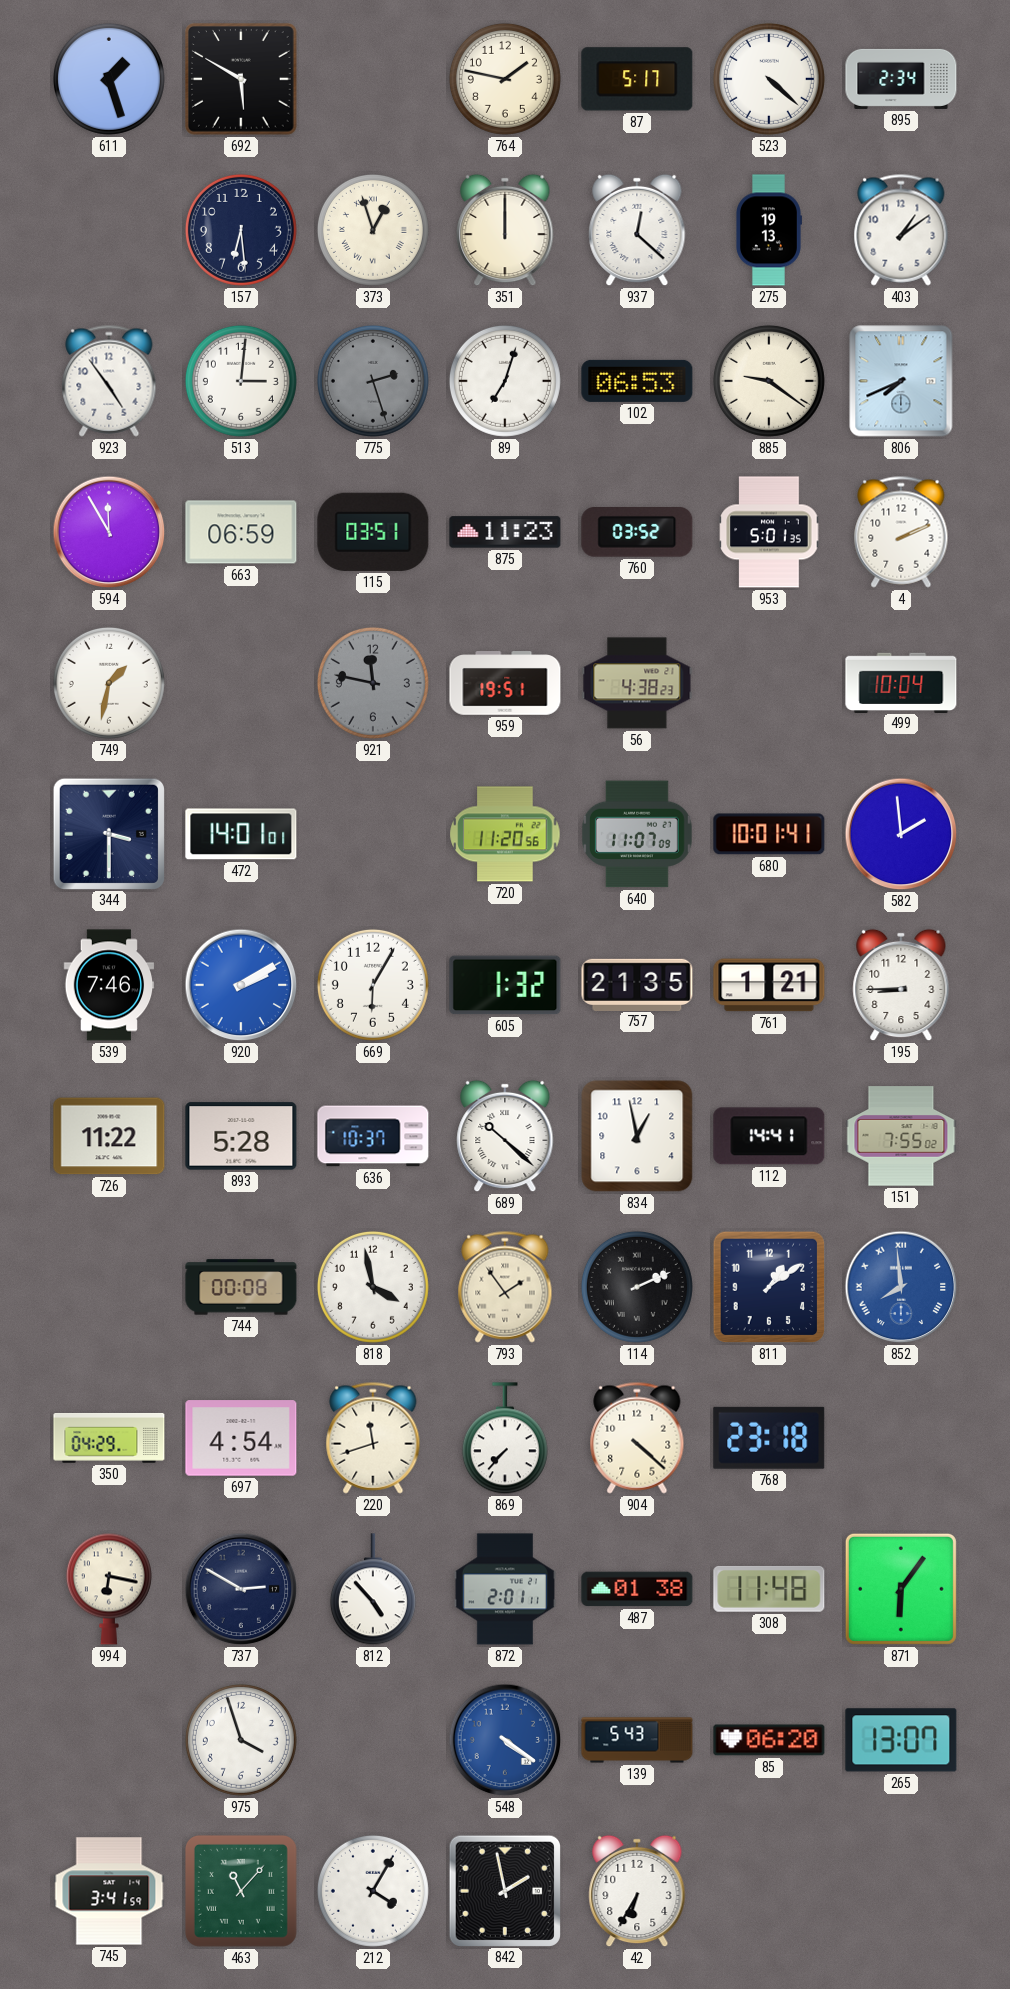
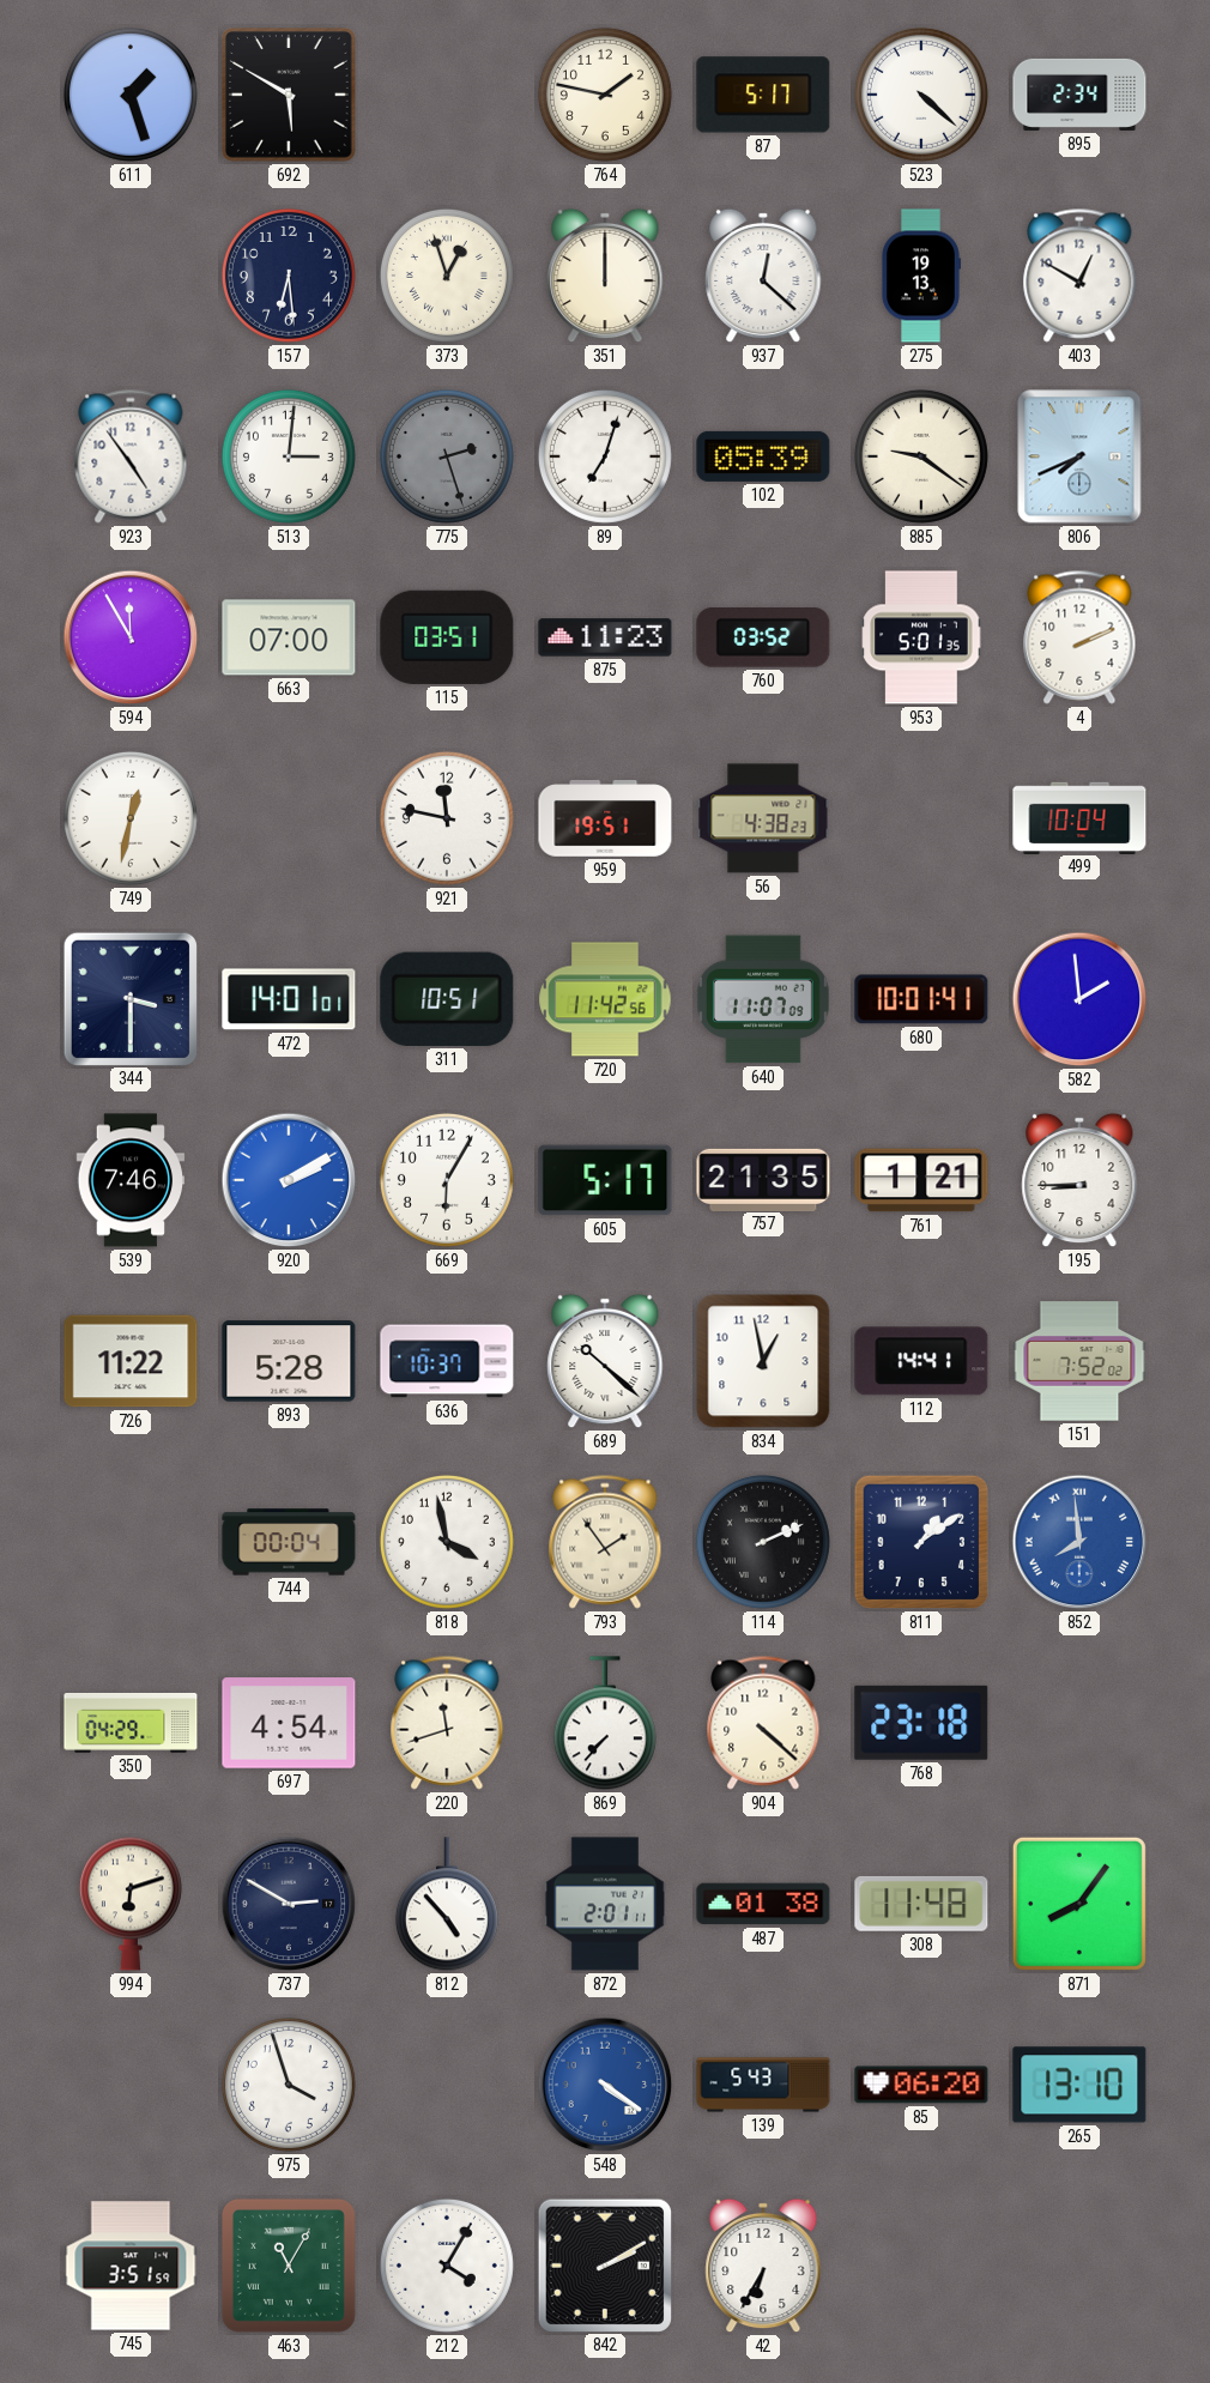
403: 1:09 -> 12:50 (1079, 276)
102: 06:53 -> 05:39 (763, 456)
663: 06:59 -> 07:00 (289, 637)
749: 1:32 -> 12:32 (131, 818)
921 dial: grey -> white (447, 818)
311: none -> 10:51 (447, 999)
720: 11:20 -> 11:42 (605, 999)
605: 1:32 -> 5:17 (605, 1180)
151: 7:55 -> 7:52 (1079, 1361)
744: 00:08 -> 00:04 (289, 1542)
994: 6:17 -> 6:12 (131, 1904)
871: 6:06 -> 8:06 (1079, 1904)
265: 13:07 -> 13:10 (1079, 2085)
745: 3:41 -> 3:51 (131, 2266)
463: 11:07 -> 11:05 (289, 2266)
842: 1:58 -> 2:10 (604, 2264)
